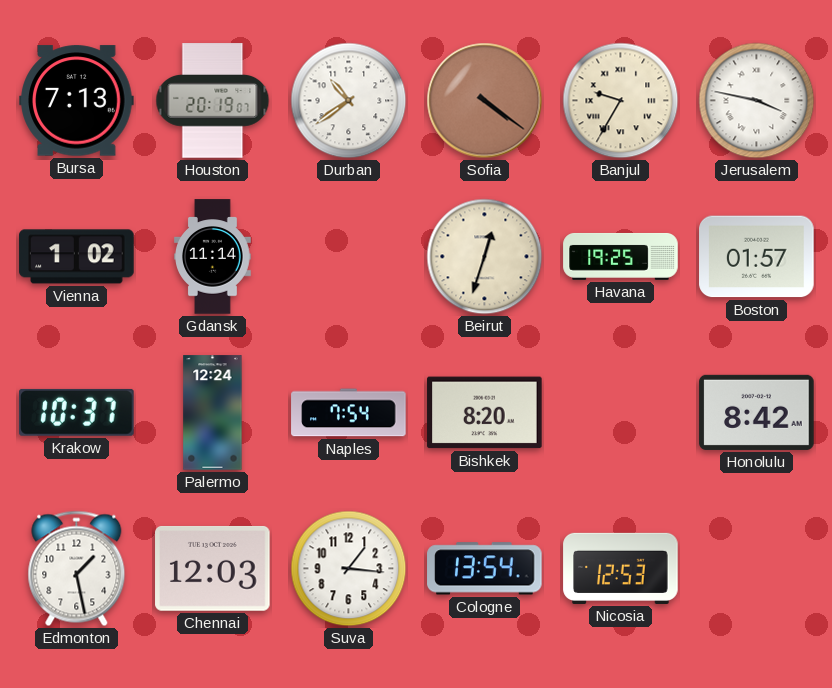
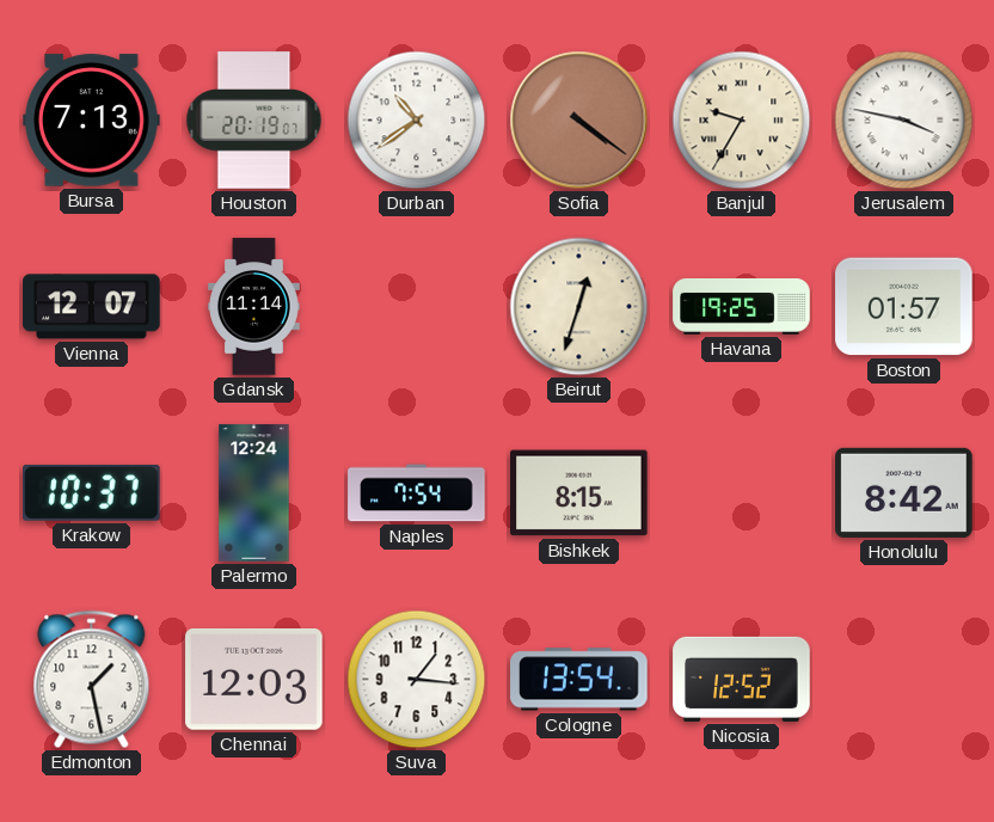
Vienna: 1:02 -> 12:07 (92, 307)
Bishkek: 8:20 -> 8:15 (579, 493)
Nicosia: 12:53 -> 12:52 (742, 679)
